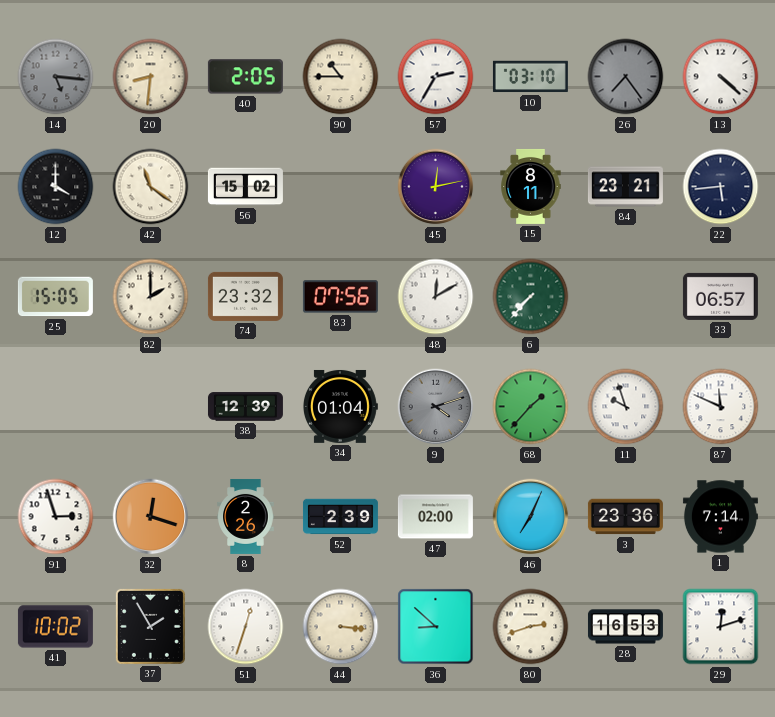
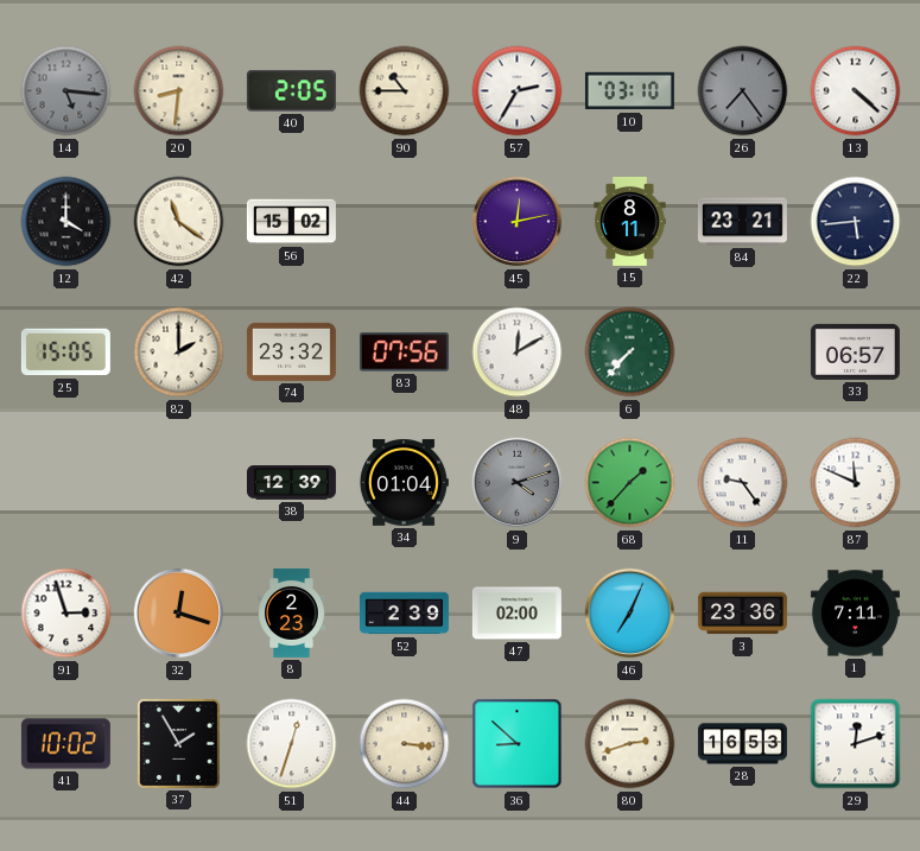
11: 9:57 -> 9:24 (743, 483)
8: 2:26 -> 2:23 (292, 612)
1: 7:14 -> 7:11 (855, 614)
